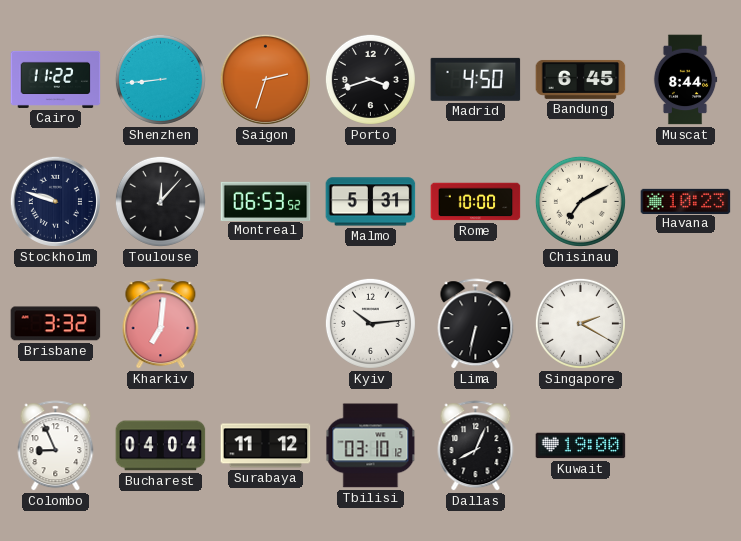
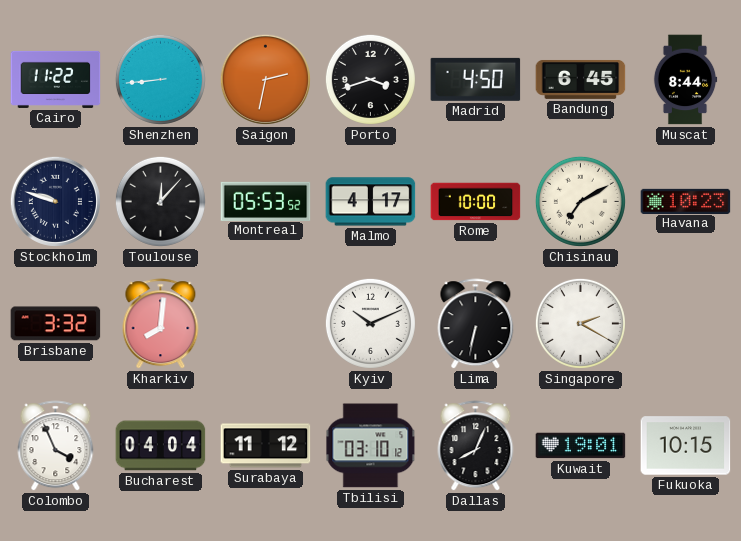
Saigon: 2:33 -> 2:32 (265, 79)
Montreal: 06:53 -> 05:53 (266, 201)
Malmo: 5:31 -> 4:17 (371, 202)
Kharkiv: 7:01 -> 8:01 (161, 324)
Kyiv: 10:14 -> 10:11 (370, 323)
Colombo: 8:56 -> 3:56 (56, 446)
Kuwait: 19:00 -> 19:01 (581, 446)
Fukuoka: none -> 10:15 (686, 446)
